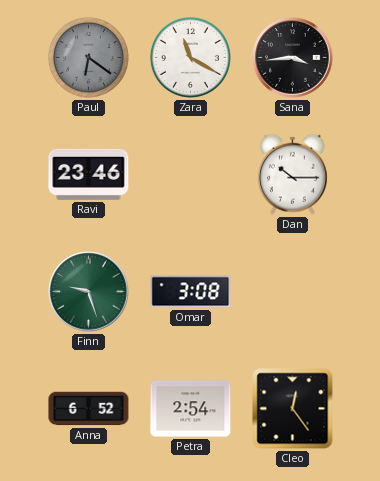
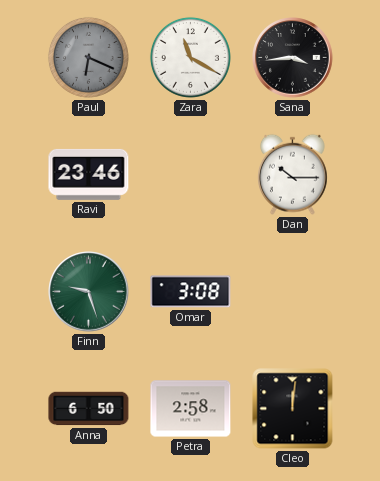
Paul: 6:21 -> 6:19 (88, 57)
Anna: 6:52 -> 6:50 (89, 409)
Petra: 2:54 -> 2:58 (191, 409)
Cleo: 12:24 -> 12:01 (293, 409)
